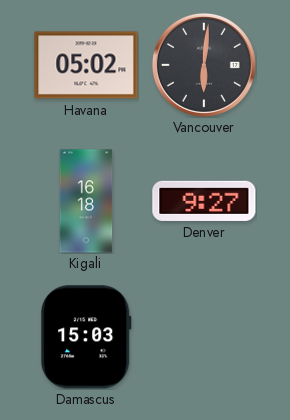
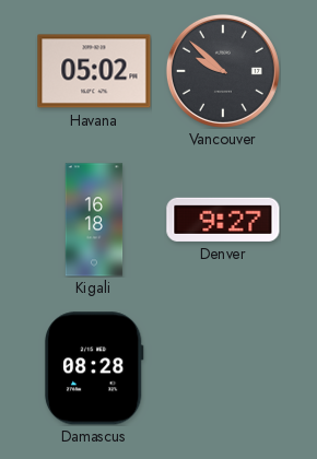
Vancouver: 6:01 -> 9:52 (223, 71)
Damascus: 15:03 -> 08:28 (94, 368)
